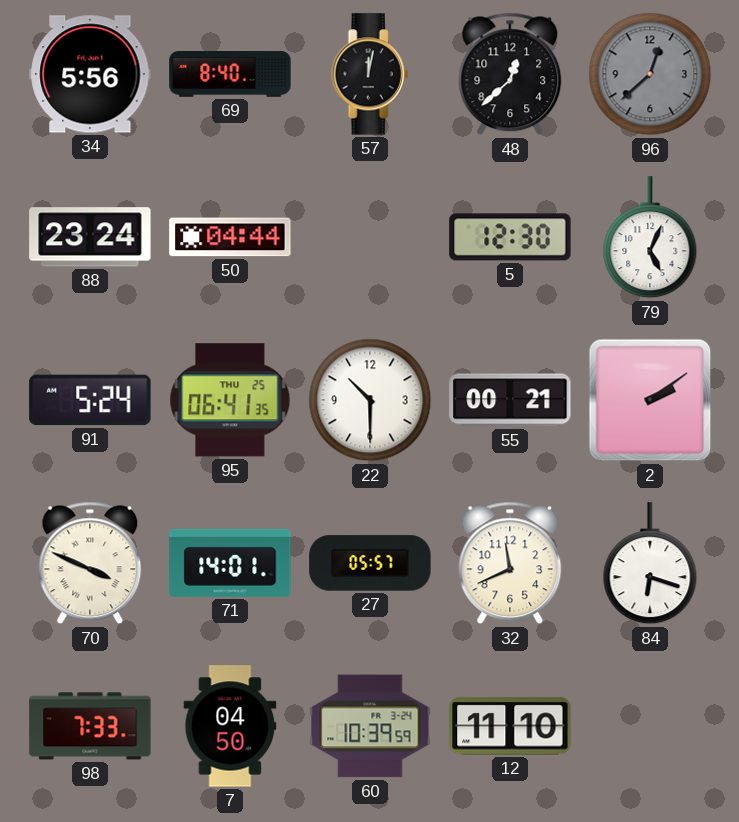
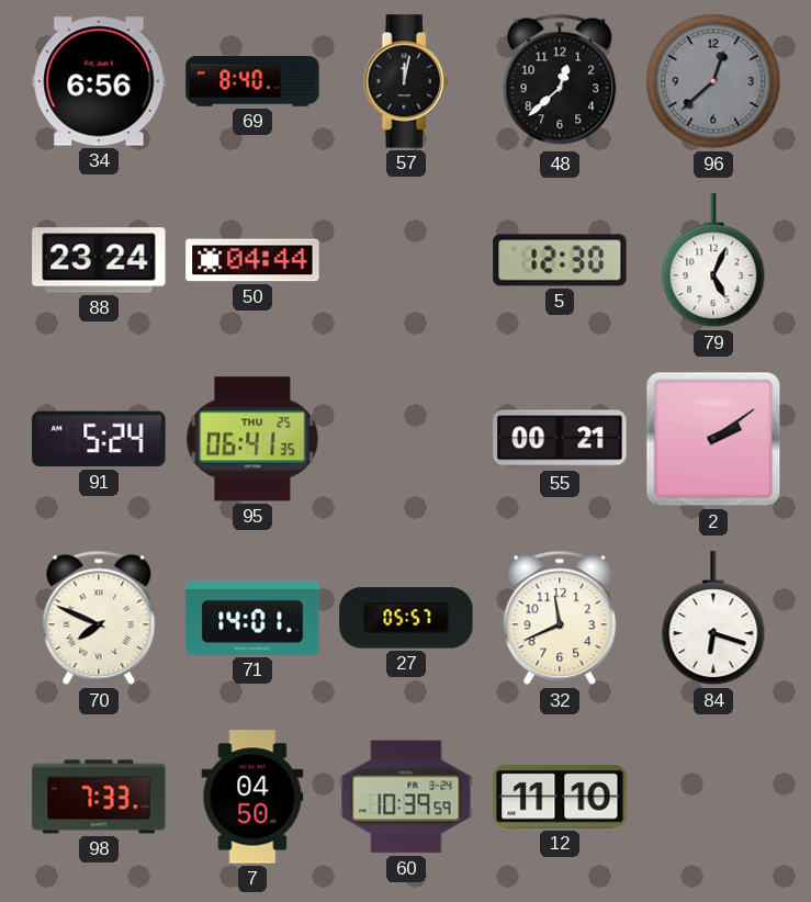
34: 5:56 -> 6:56 (99, 81)
22: 10:30 -> none (370, 400)
70: 3:49 -> 7:49 (99, 618)
